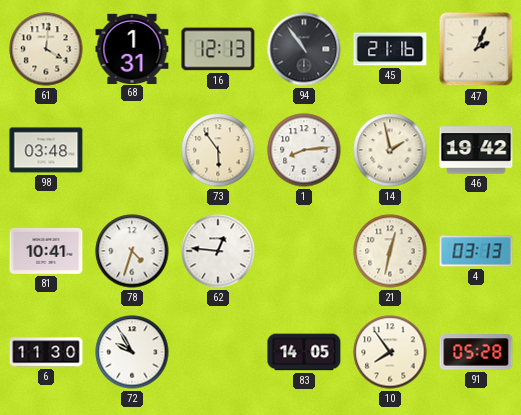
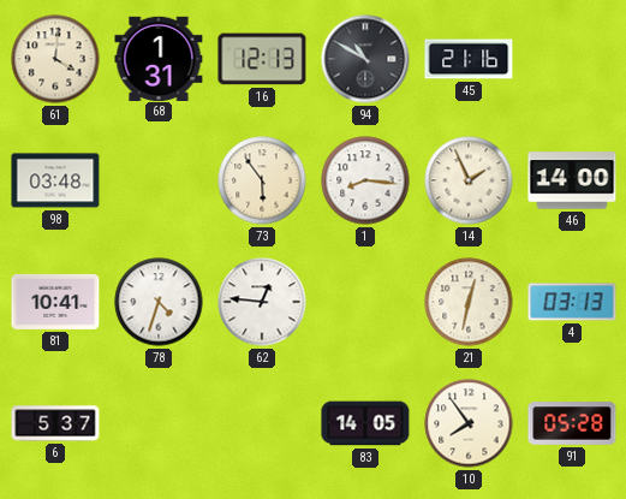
94: 10:54 -> 10:50 (365, 59)
47: 2:04 -> none (476, 49)
1: 8:14 -> 8:16 (365, 180)
14: 1:58 -> 1:56 (469, 180)
46: 19:42 -> 14:00 (572, 180)
6: 11:30 -> 5:37 (55, 423)
72: 9:55 -> none (132, 352)
